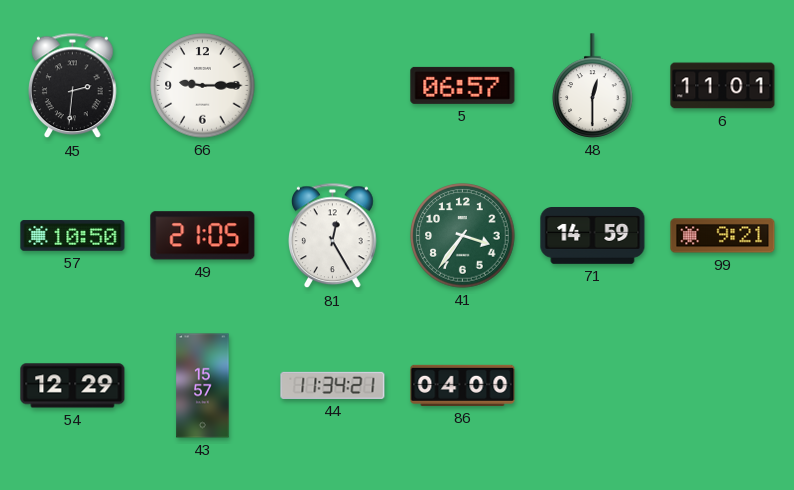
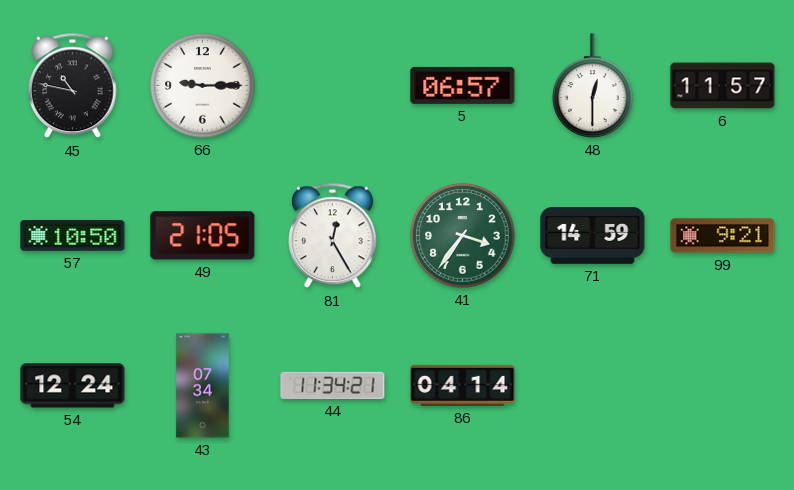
45: 2:31 -> 10:47 (73, 86)
6: 11:01 -> 11:57 (723, 86)
54: 12:29 -> 12:24 (73, 386)
43: 15:57 -> 07:34 (203, 386)
86: 04:00 -> 04:14 (463, 385)
